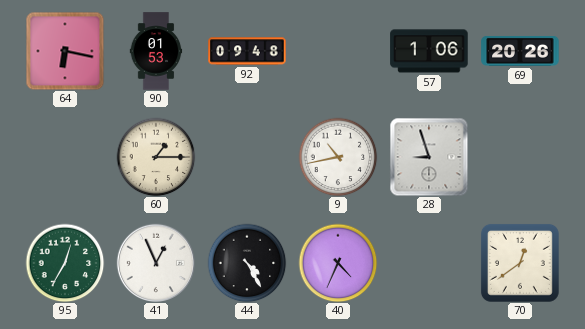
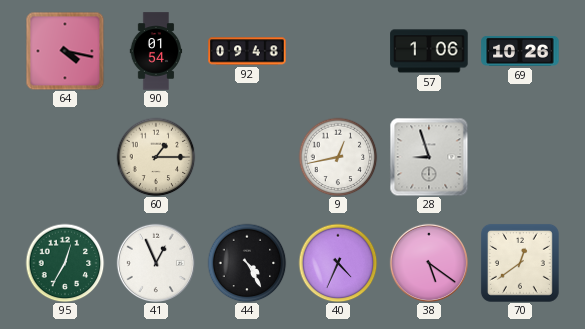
64: 6:17 -> 4:17 (65, 51)
90: 01:53 -> 01:54 (156, 51)
69: 20:26 -> 10:26 (520, 51)
9: 10:43 -> 12:43 (338, 157)
38: none -> 5:21 (428, 262)
